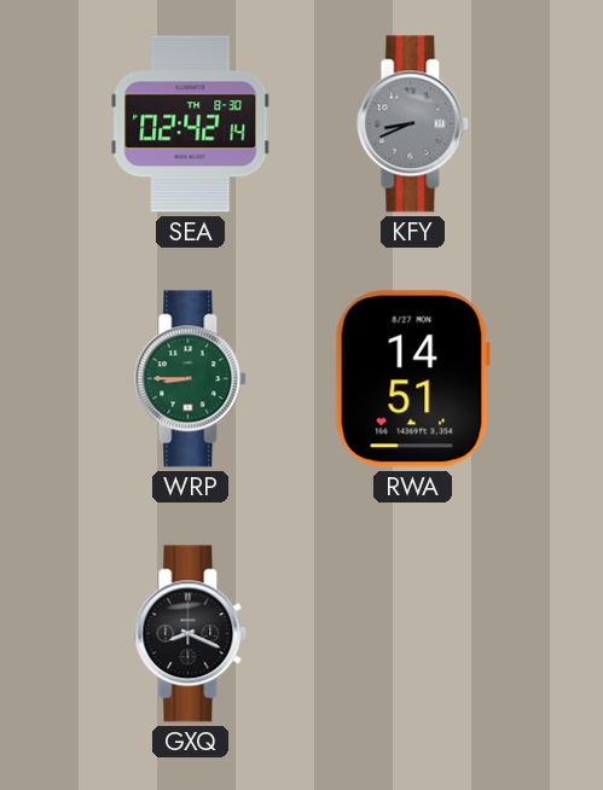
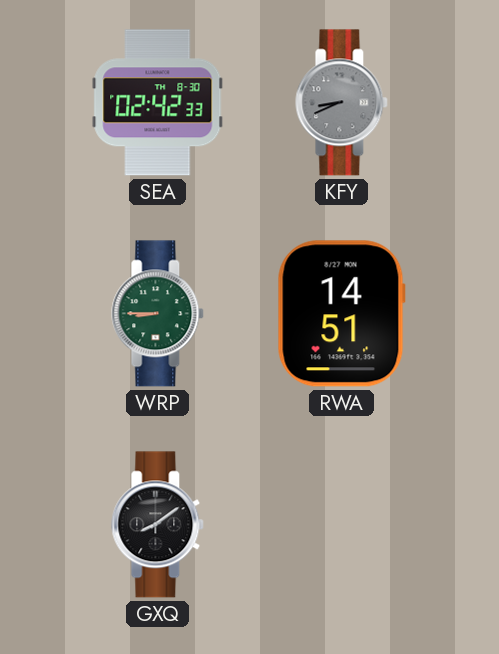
SEA: 02:42:14 -> 02:42:33 (158, 103)
GXQ: 8:19 -> 8:09 (158, 525)
